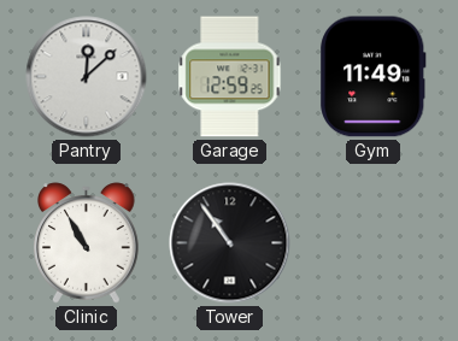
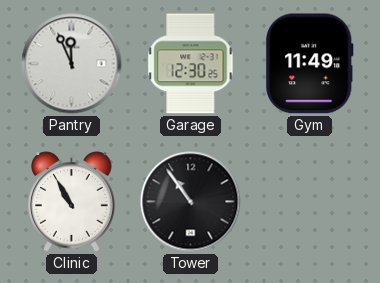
Pantry: 12:08 -> 11:56 (72, 64)
Garage: 12:59 -> 12:30 (191, 64)
